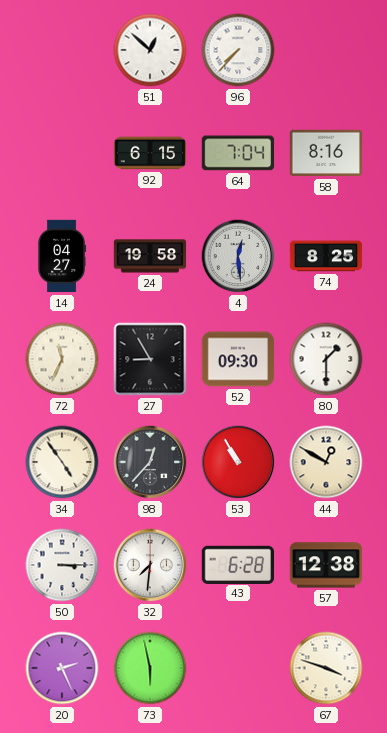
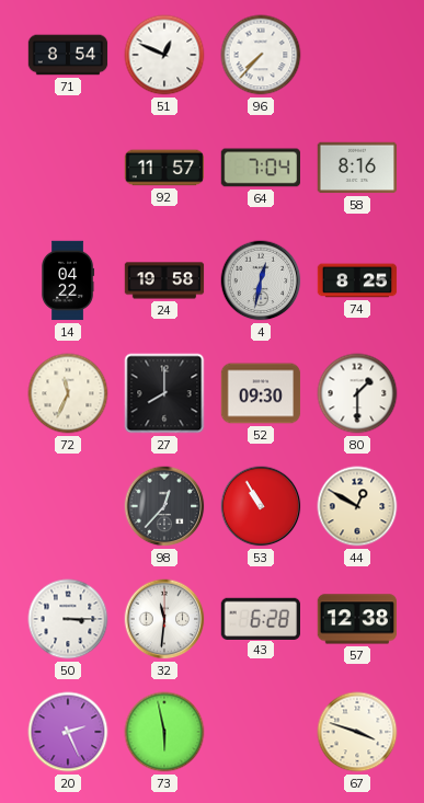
71: none -> 8:54 (68, 55)
51: 12:52 -> 12:49 (164, 55)
92: 6:15 -> 11:57 (164, 168)
14: 04:27 -> 04:22 (68, 280)
4: 12:29 -> 12:32 (261, 280)
27: 8:55 -> 8:00 (164, 393)
34: 4:54 -> none (62, 462)
32: 7:31 -> 11:31 (164, 619)
